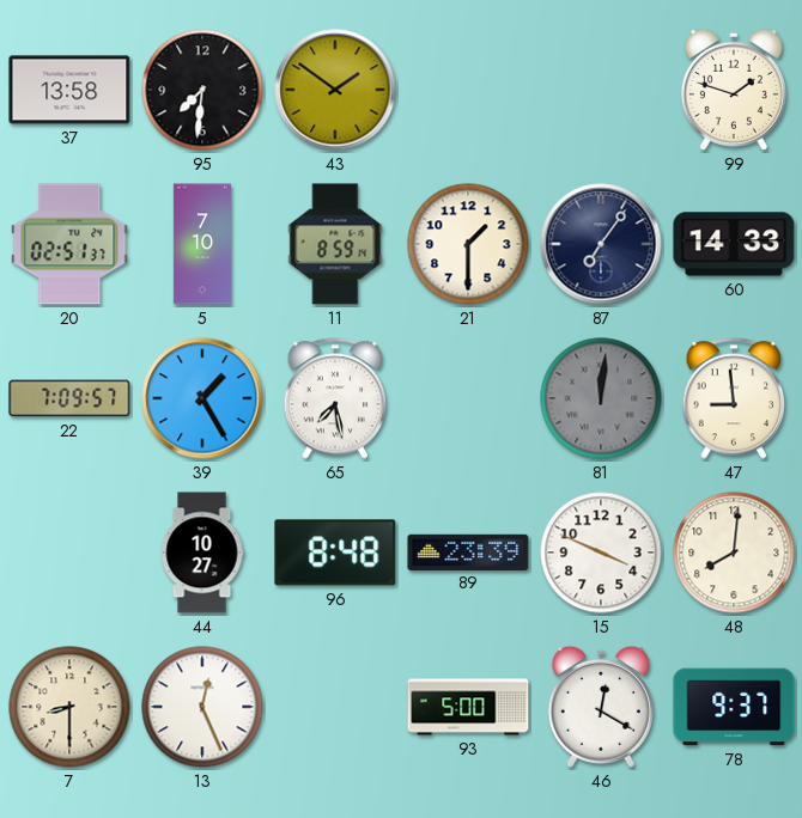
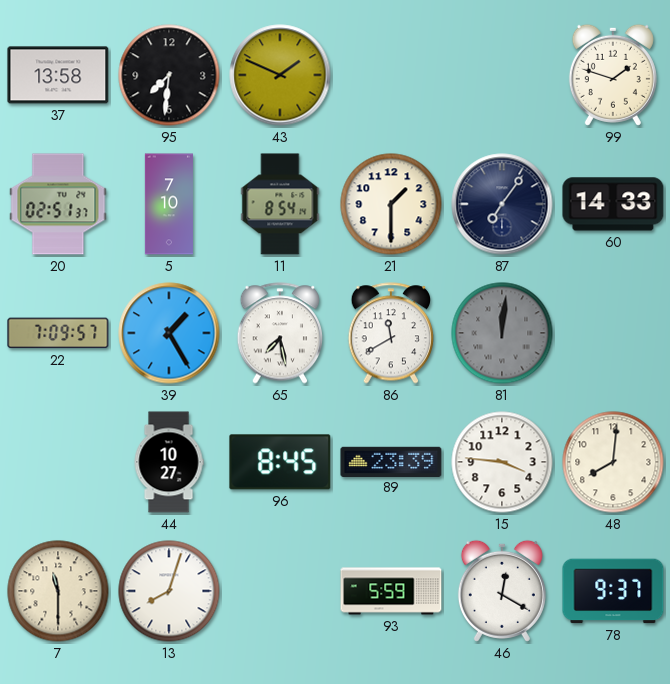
43: 1:51 -> 1:49 (280, 75)
11: 8:59 -> 8:54 (280, 204)
86: none -> 11:40 (391, 333)
47: 8:59 -> none (734, 398)
96: 8:48 -> 8:45 (280, 462)
15: 3:49 -> 3:46 (502, 462)
7: 8:30 -> 11:30 (58, 591)
13: 12:26 -> 8:03 (169, 591)
93: 5:00 -> 5:59 (391, 591)
